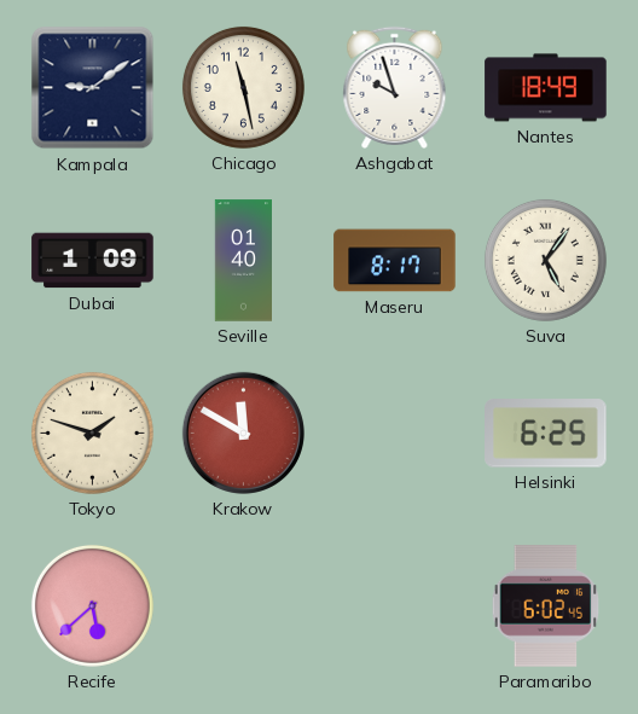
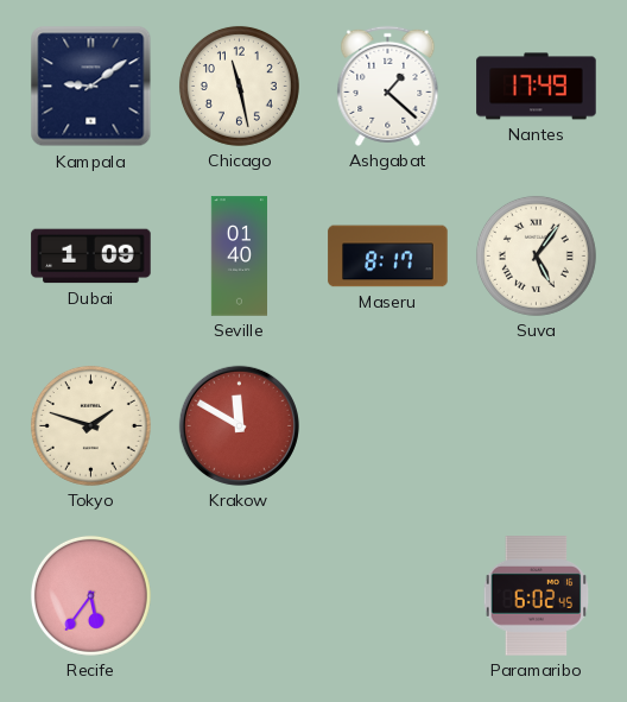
Ashgabat: 9:57 -> 1:22 (388, 86)
Nantes: 18:49 -> 17:49 (537, 87)
Helsinki: 6:25 -> none (546, 434)
Recife: 5:38 -> 5:36 (90, 595)
